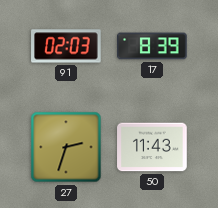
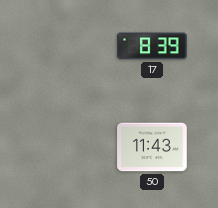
91: 02:03 -> none (66, 46)
27: 2:33 -> none (66, 147)
